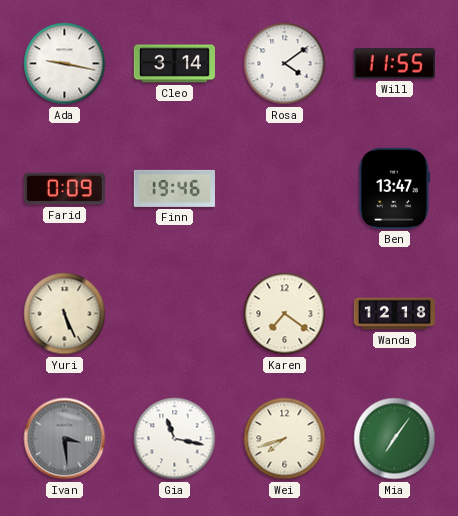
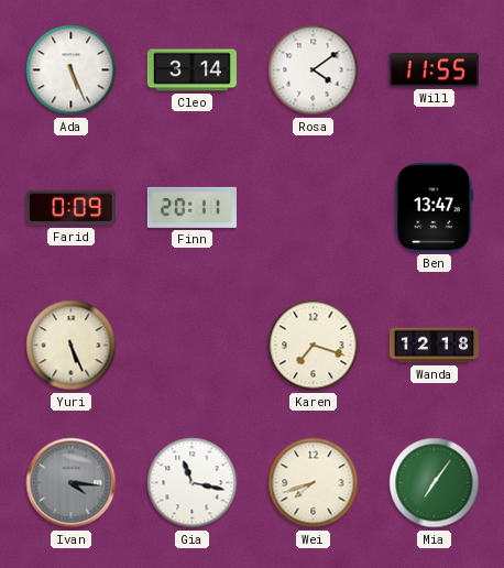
Ada: 9:17 -> 5:26 (72, 70)
Finn: 19:46 -> 20:11 (191, 207)
Karen: 7:21 -> 7:18 (314, 346)
Ivan: 3:29 -> 4:16 (72, 483)
